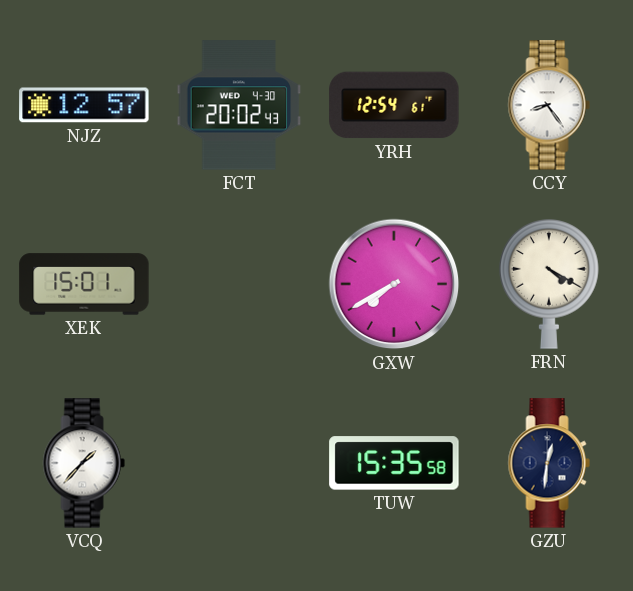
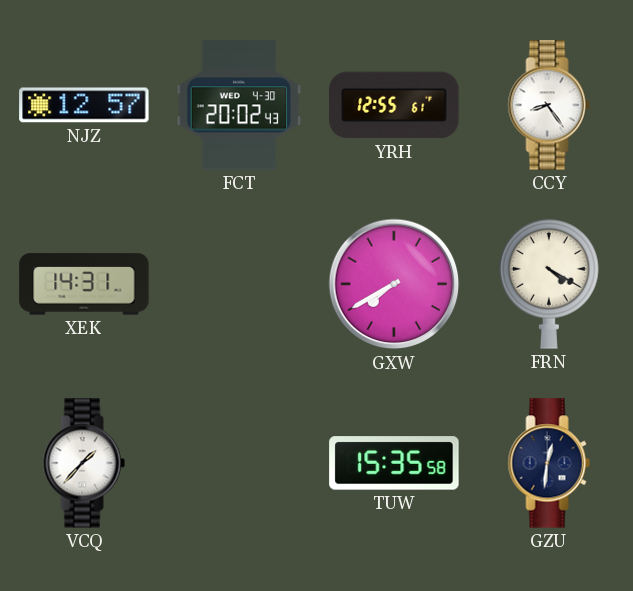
YRH: 12:54 -> 12:55 (394, 105)
XEK: 15:01 -> 14:31 (84, 284)
